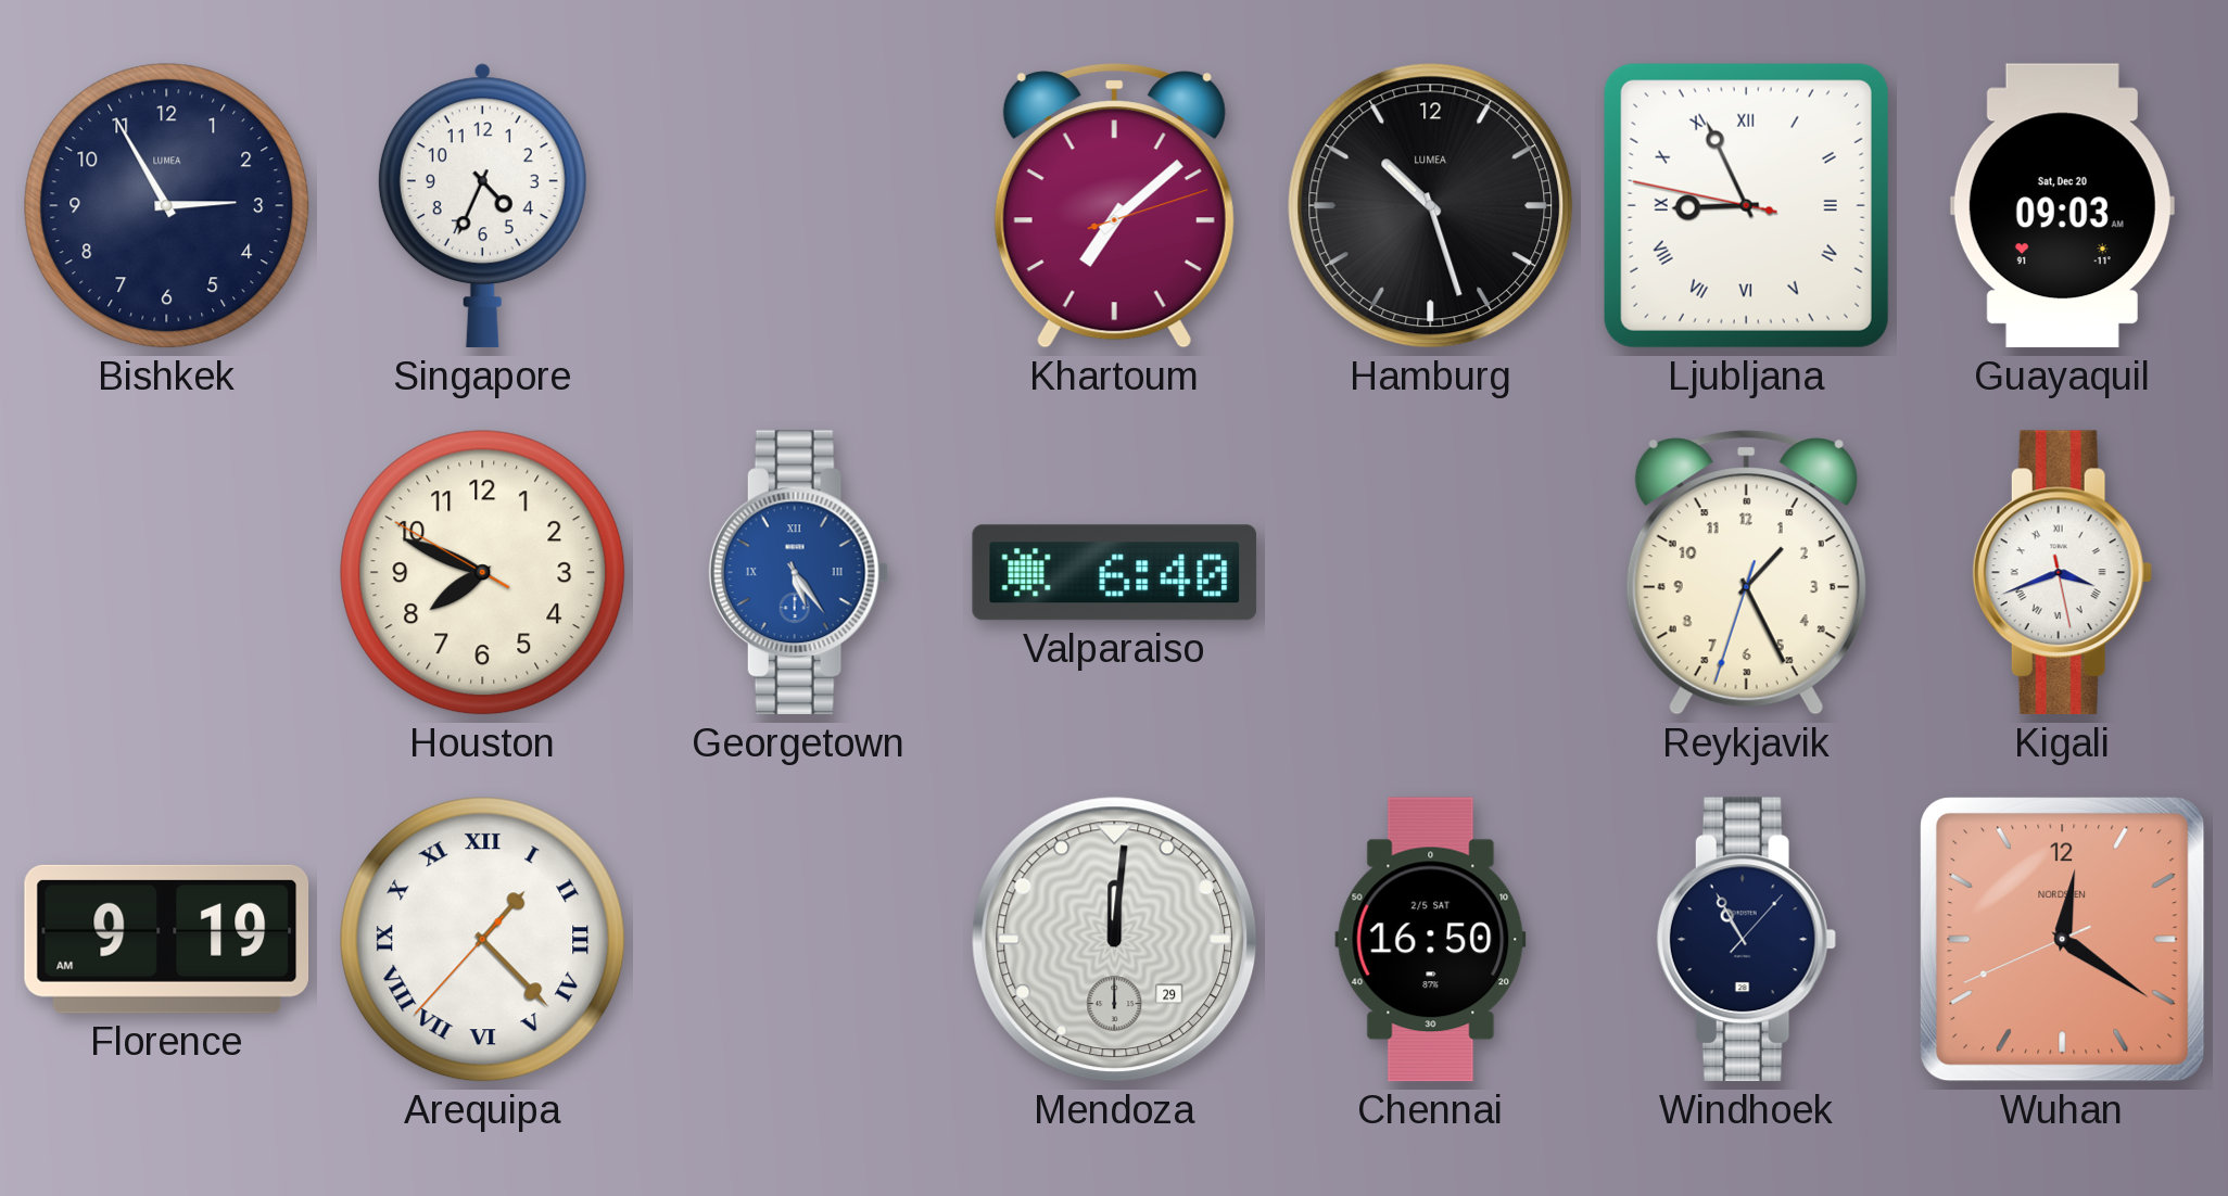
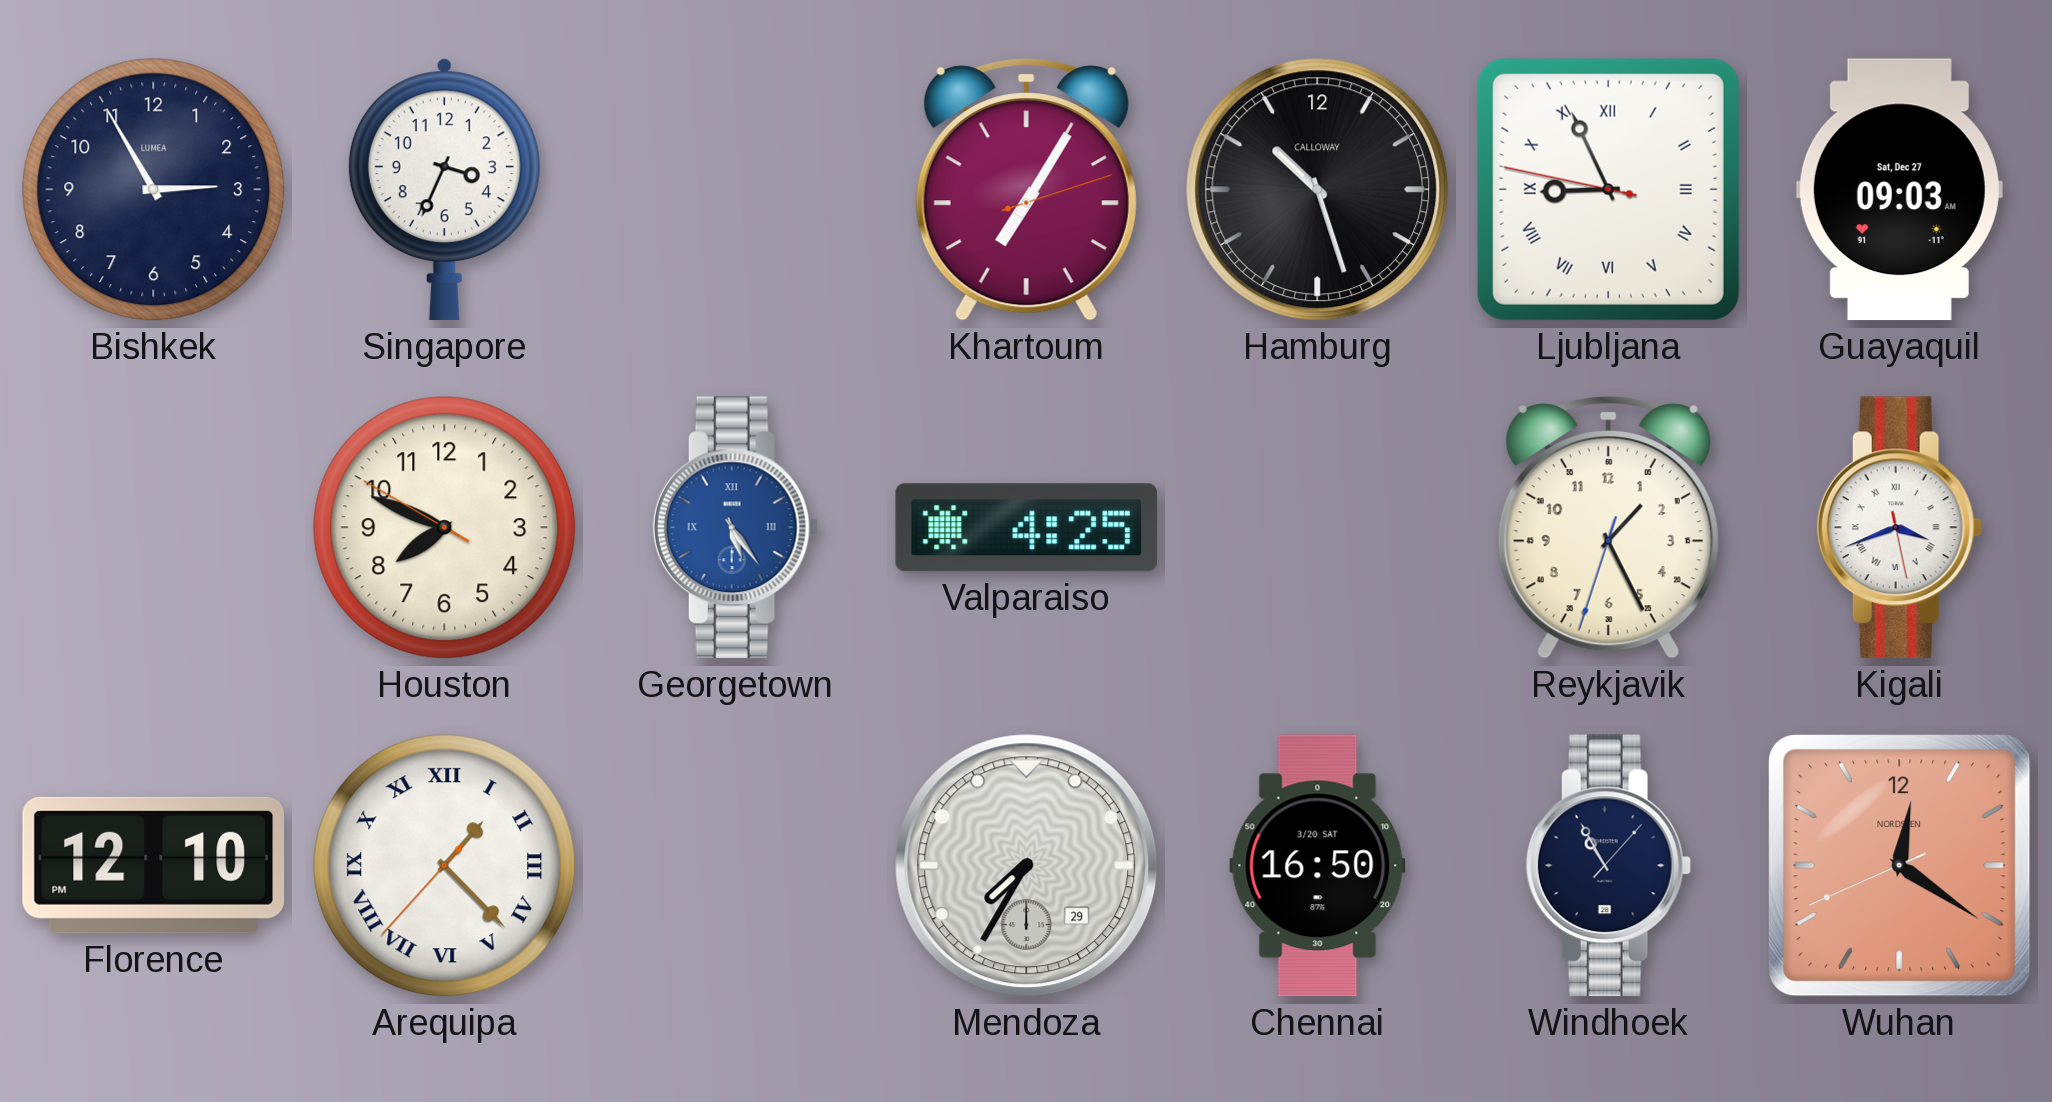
Singapore: 4:34 -> 3:34 (444, 190)
Khartoum: 7:08 -> 7:05 (1026, 190)
Hamburg brand: LUMEA -> CALLOWAY (1318, 190)
Guayaquil date: Sat, Dec 20 -> Sat, Dec 27 (1899, 190)
Valparaiso: 6:40 -> 4:25 (1027, 528)
Florence: 9:19 -> 12:10 (154, 865)
Mendoza: 12:01 -> 7:35 (1027, 866)
Chennai date: 2/5 SAT -> 3/20 SAT (1318, 866)
